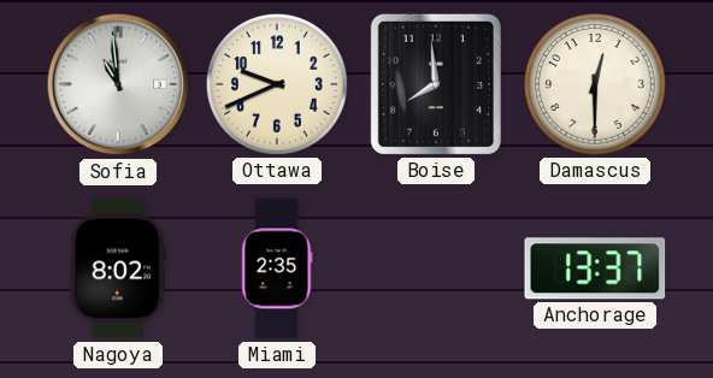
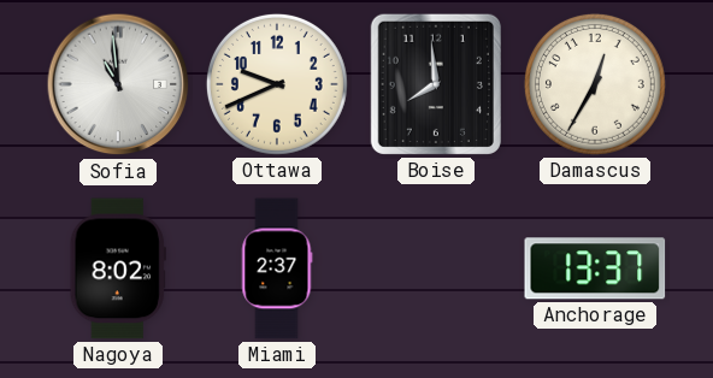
Damascus: 12:30 -> 12:35 (595, 84)
Miami: 2:35 -> 2:37 (277, 268)
